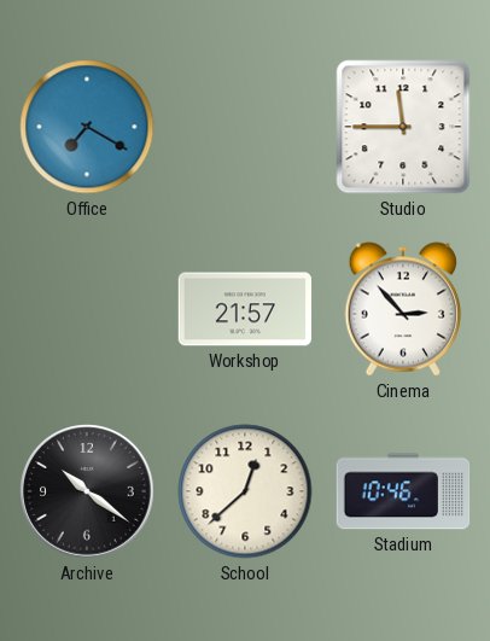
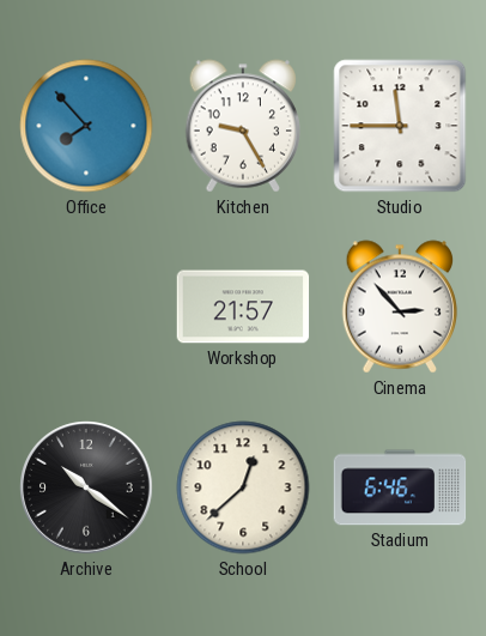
Office: 7:20 -> 7:53 (86, 126)
Kitchen: none -> 9:25 (243, 126)
Stadium: 10:46 -> 6:46 (400, 487)
